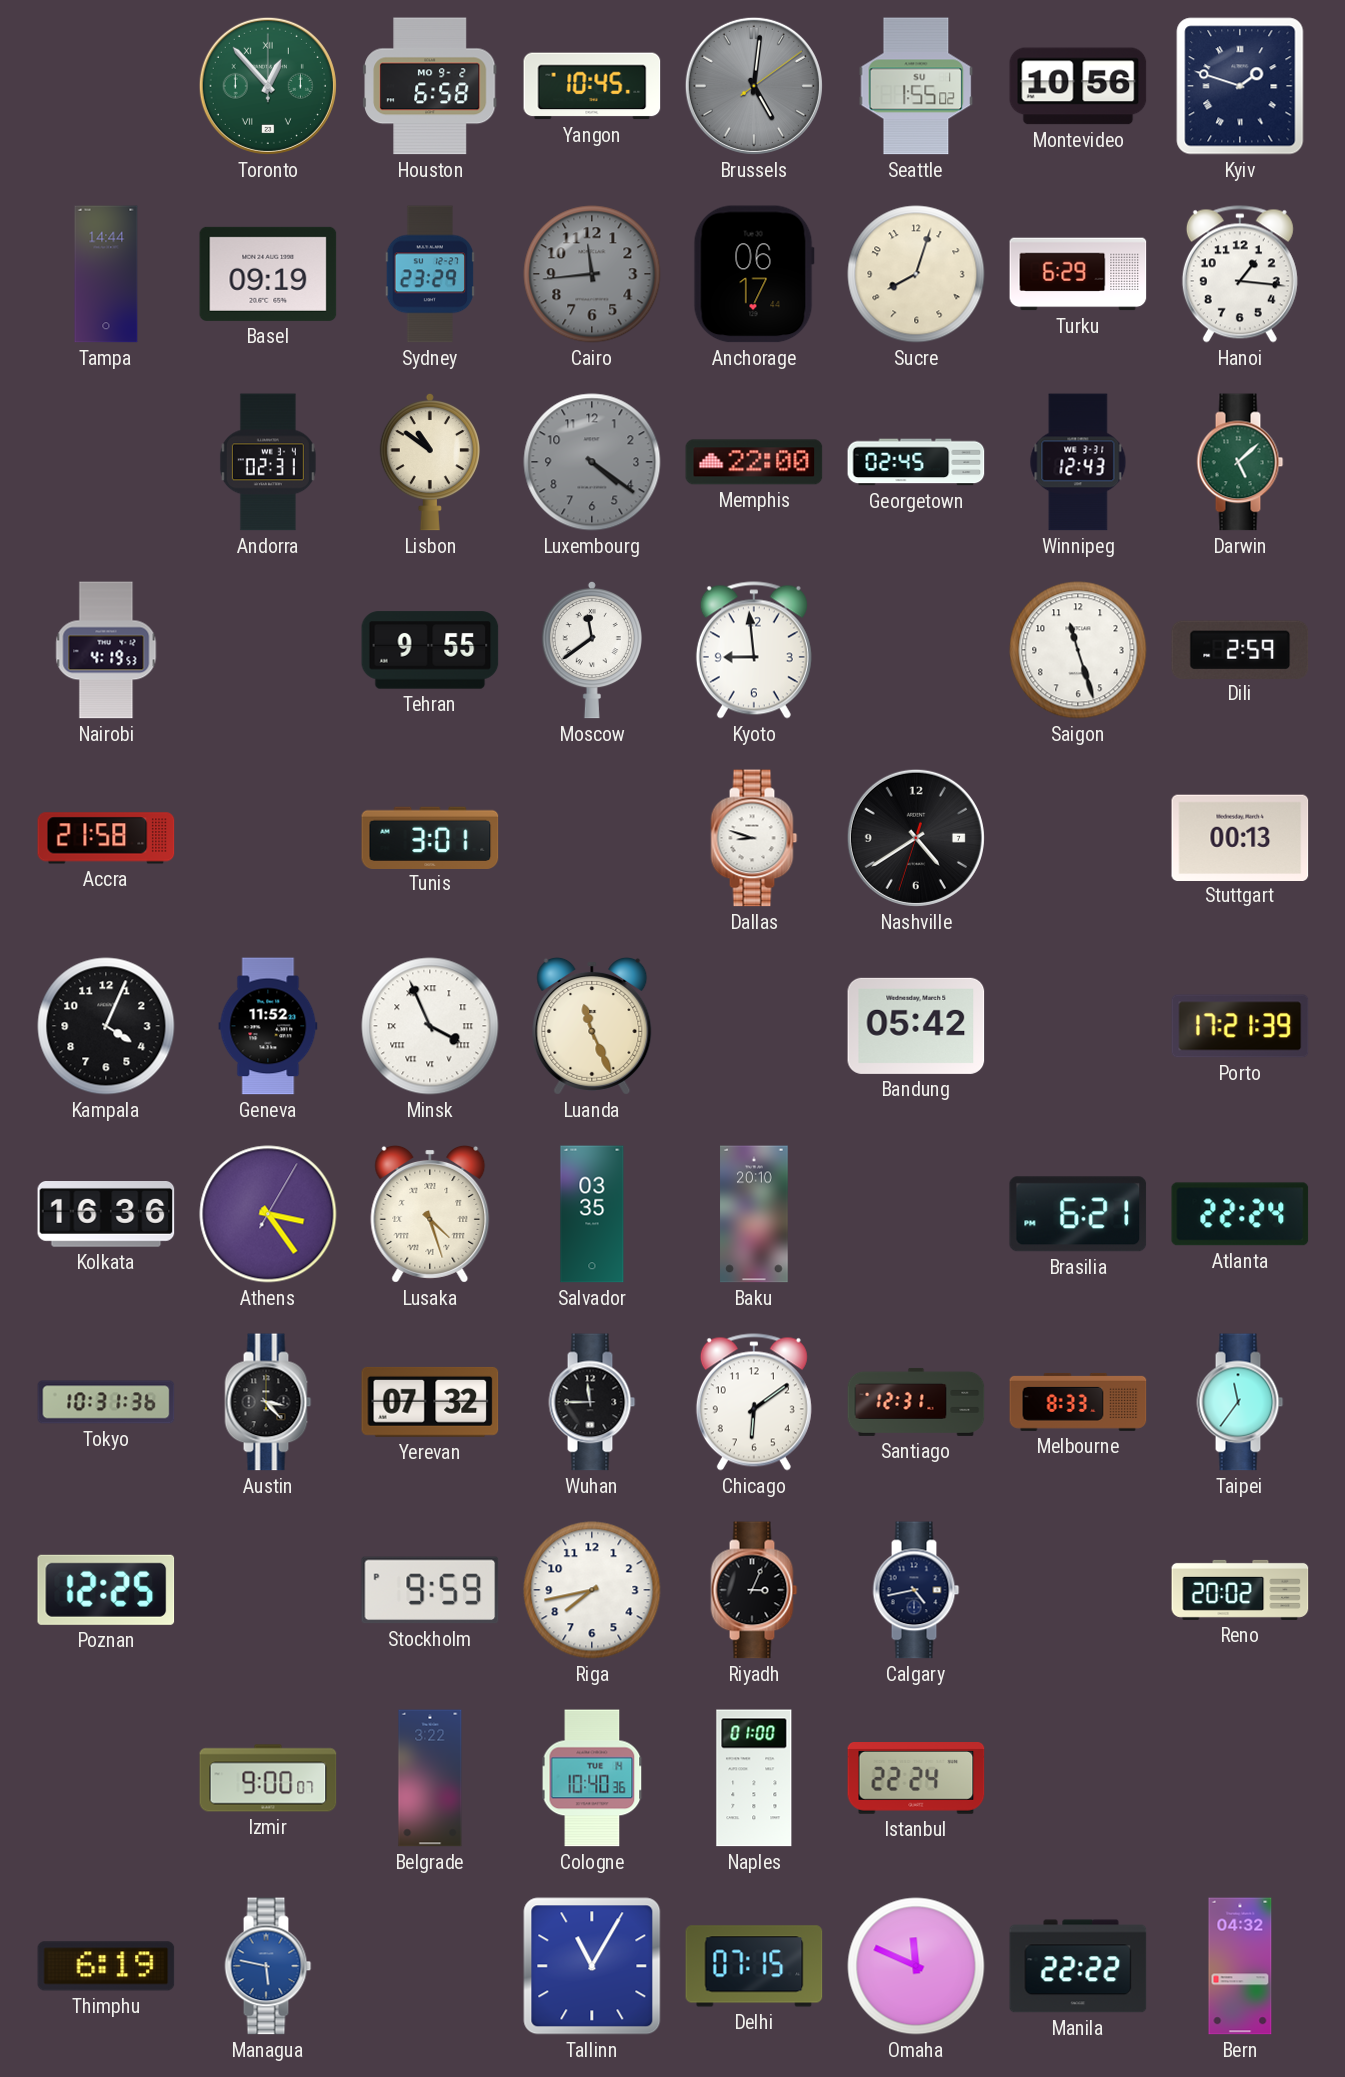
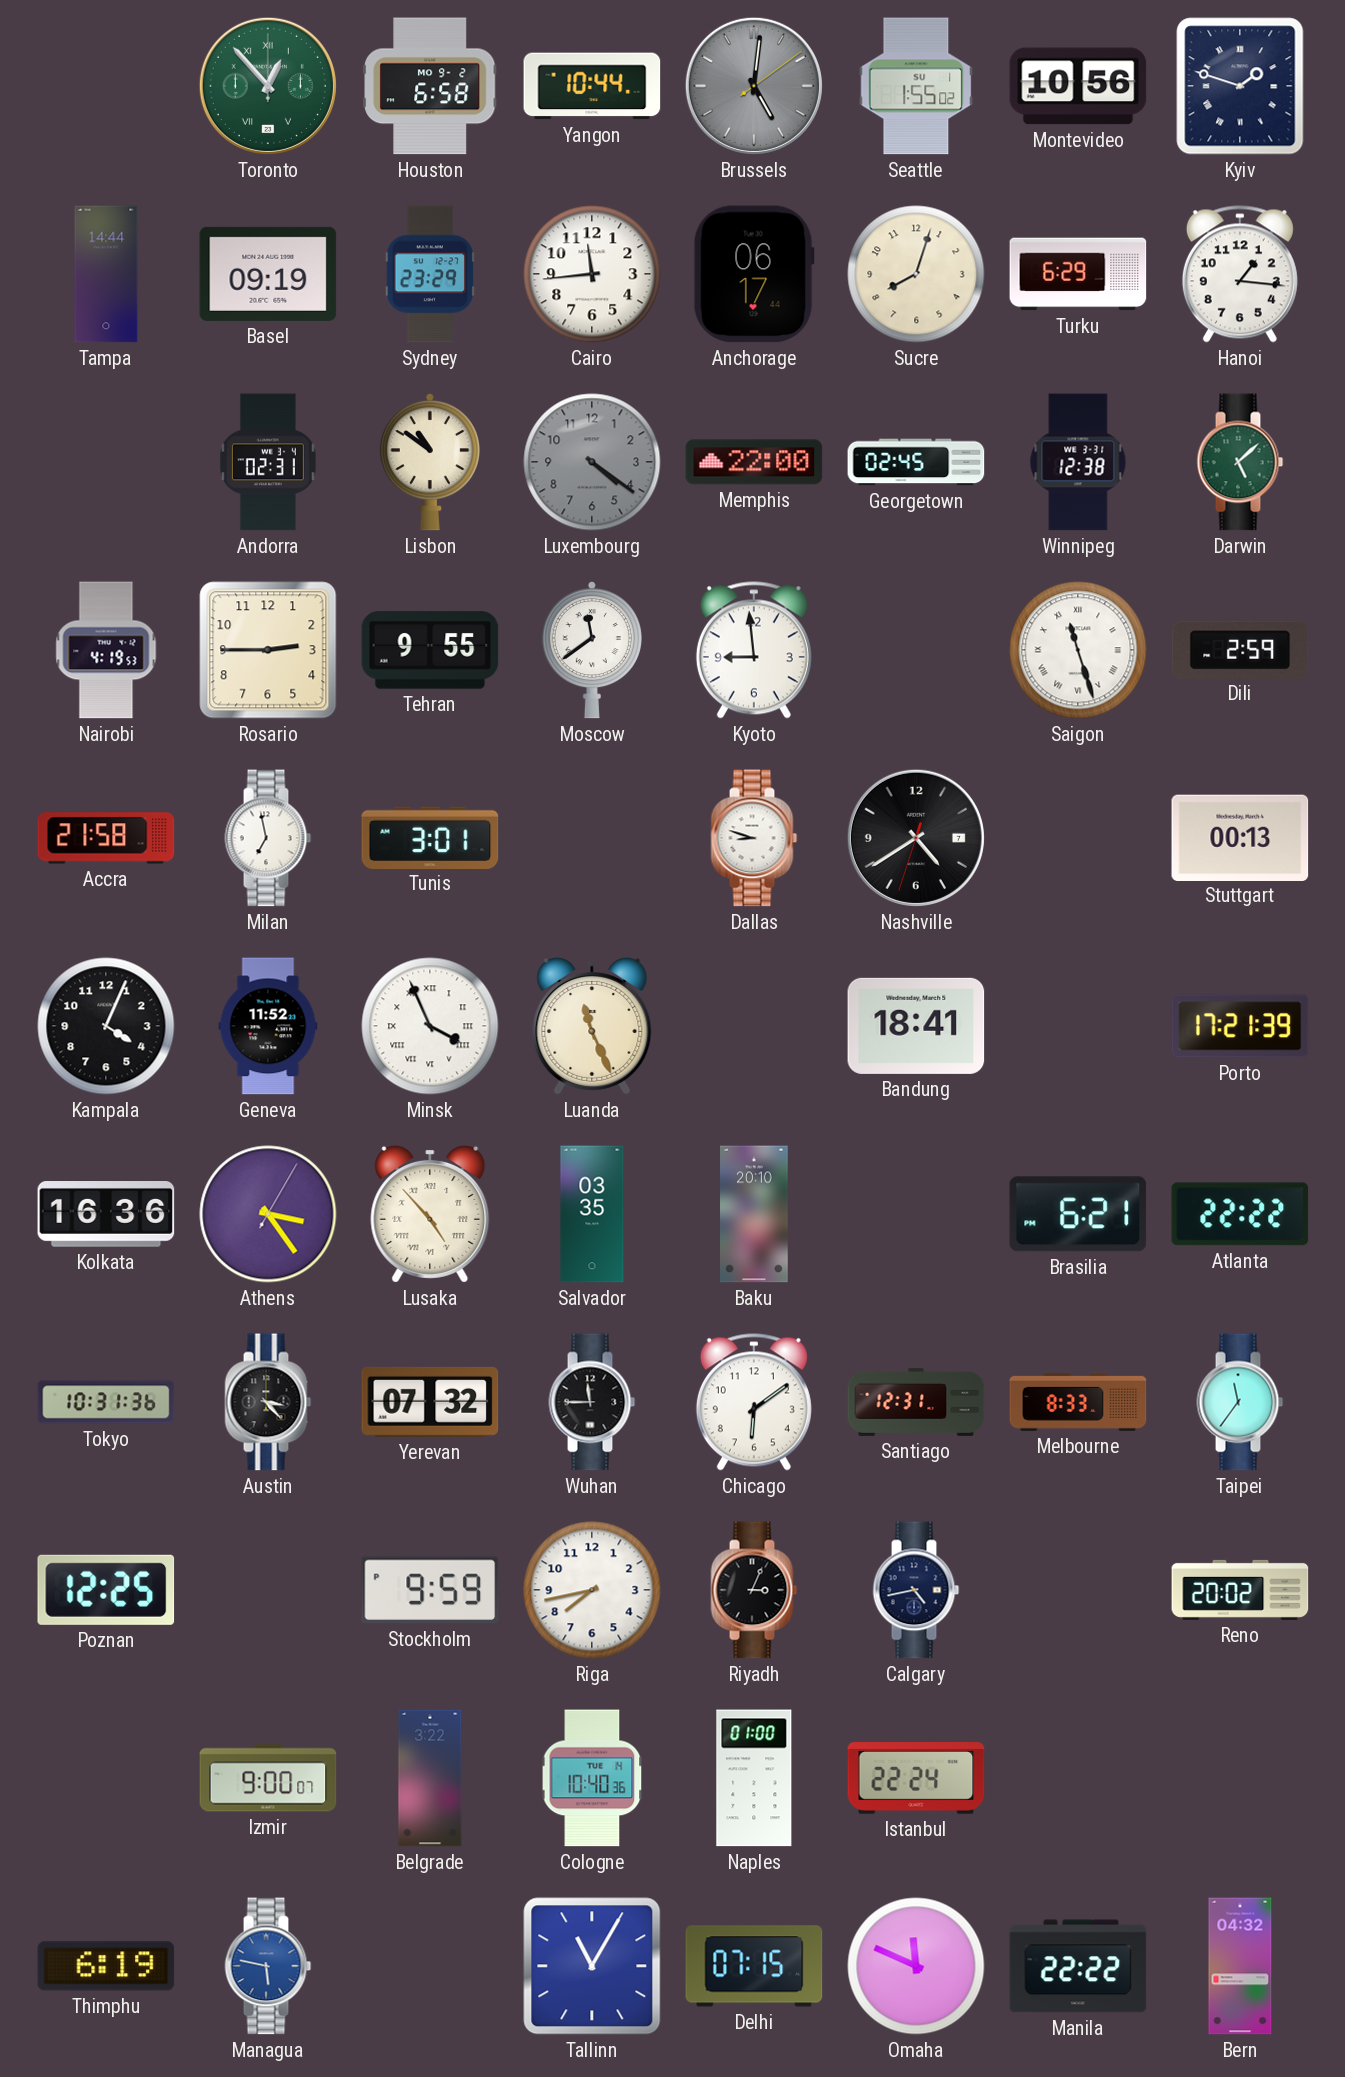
Yangon: 10:45 -> 10:44 (592, 86)
Cairo dial: grey -> white (592, 274)
Winnipeg: 12:43 -> 12:38 (1078, 462)
Rosario: none -> 2:45 (268, 650)
Saigon numerals: Arabic -> Roman (1078, 650)
Milan: none -> 6:58 (268, 838)
Bandung: 05:42 -> 18:41 (916, 1026)
Lusaka: 4:27 -> 4:53 (430, 1214)
Atlanta: 22:24 -> 22:22 (1240, 1214)
